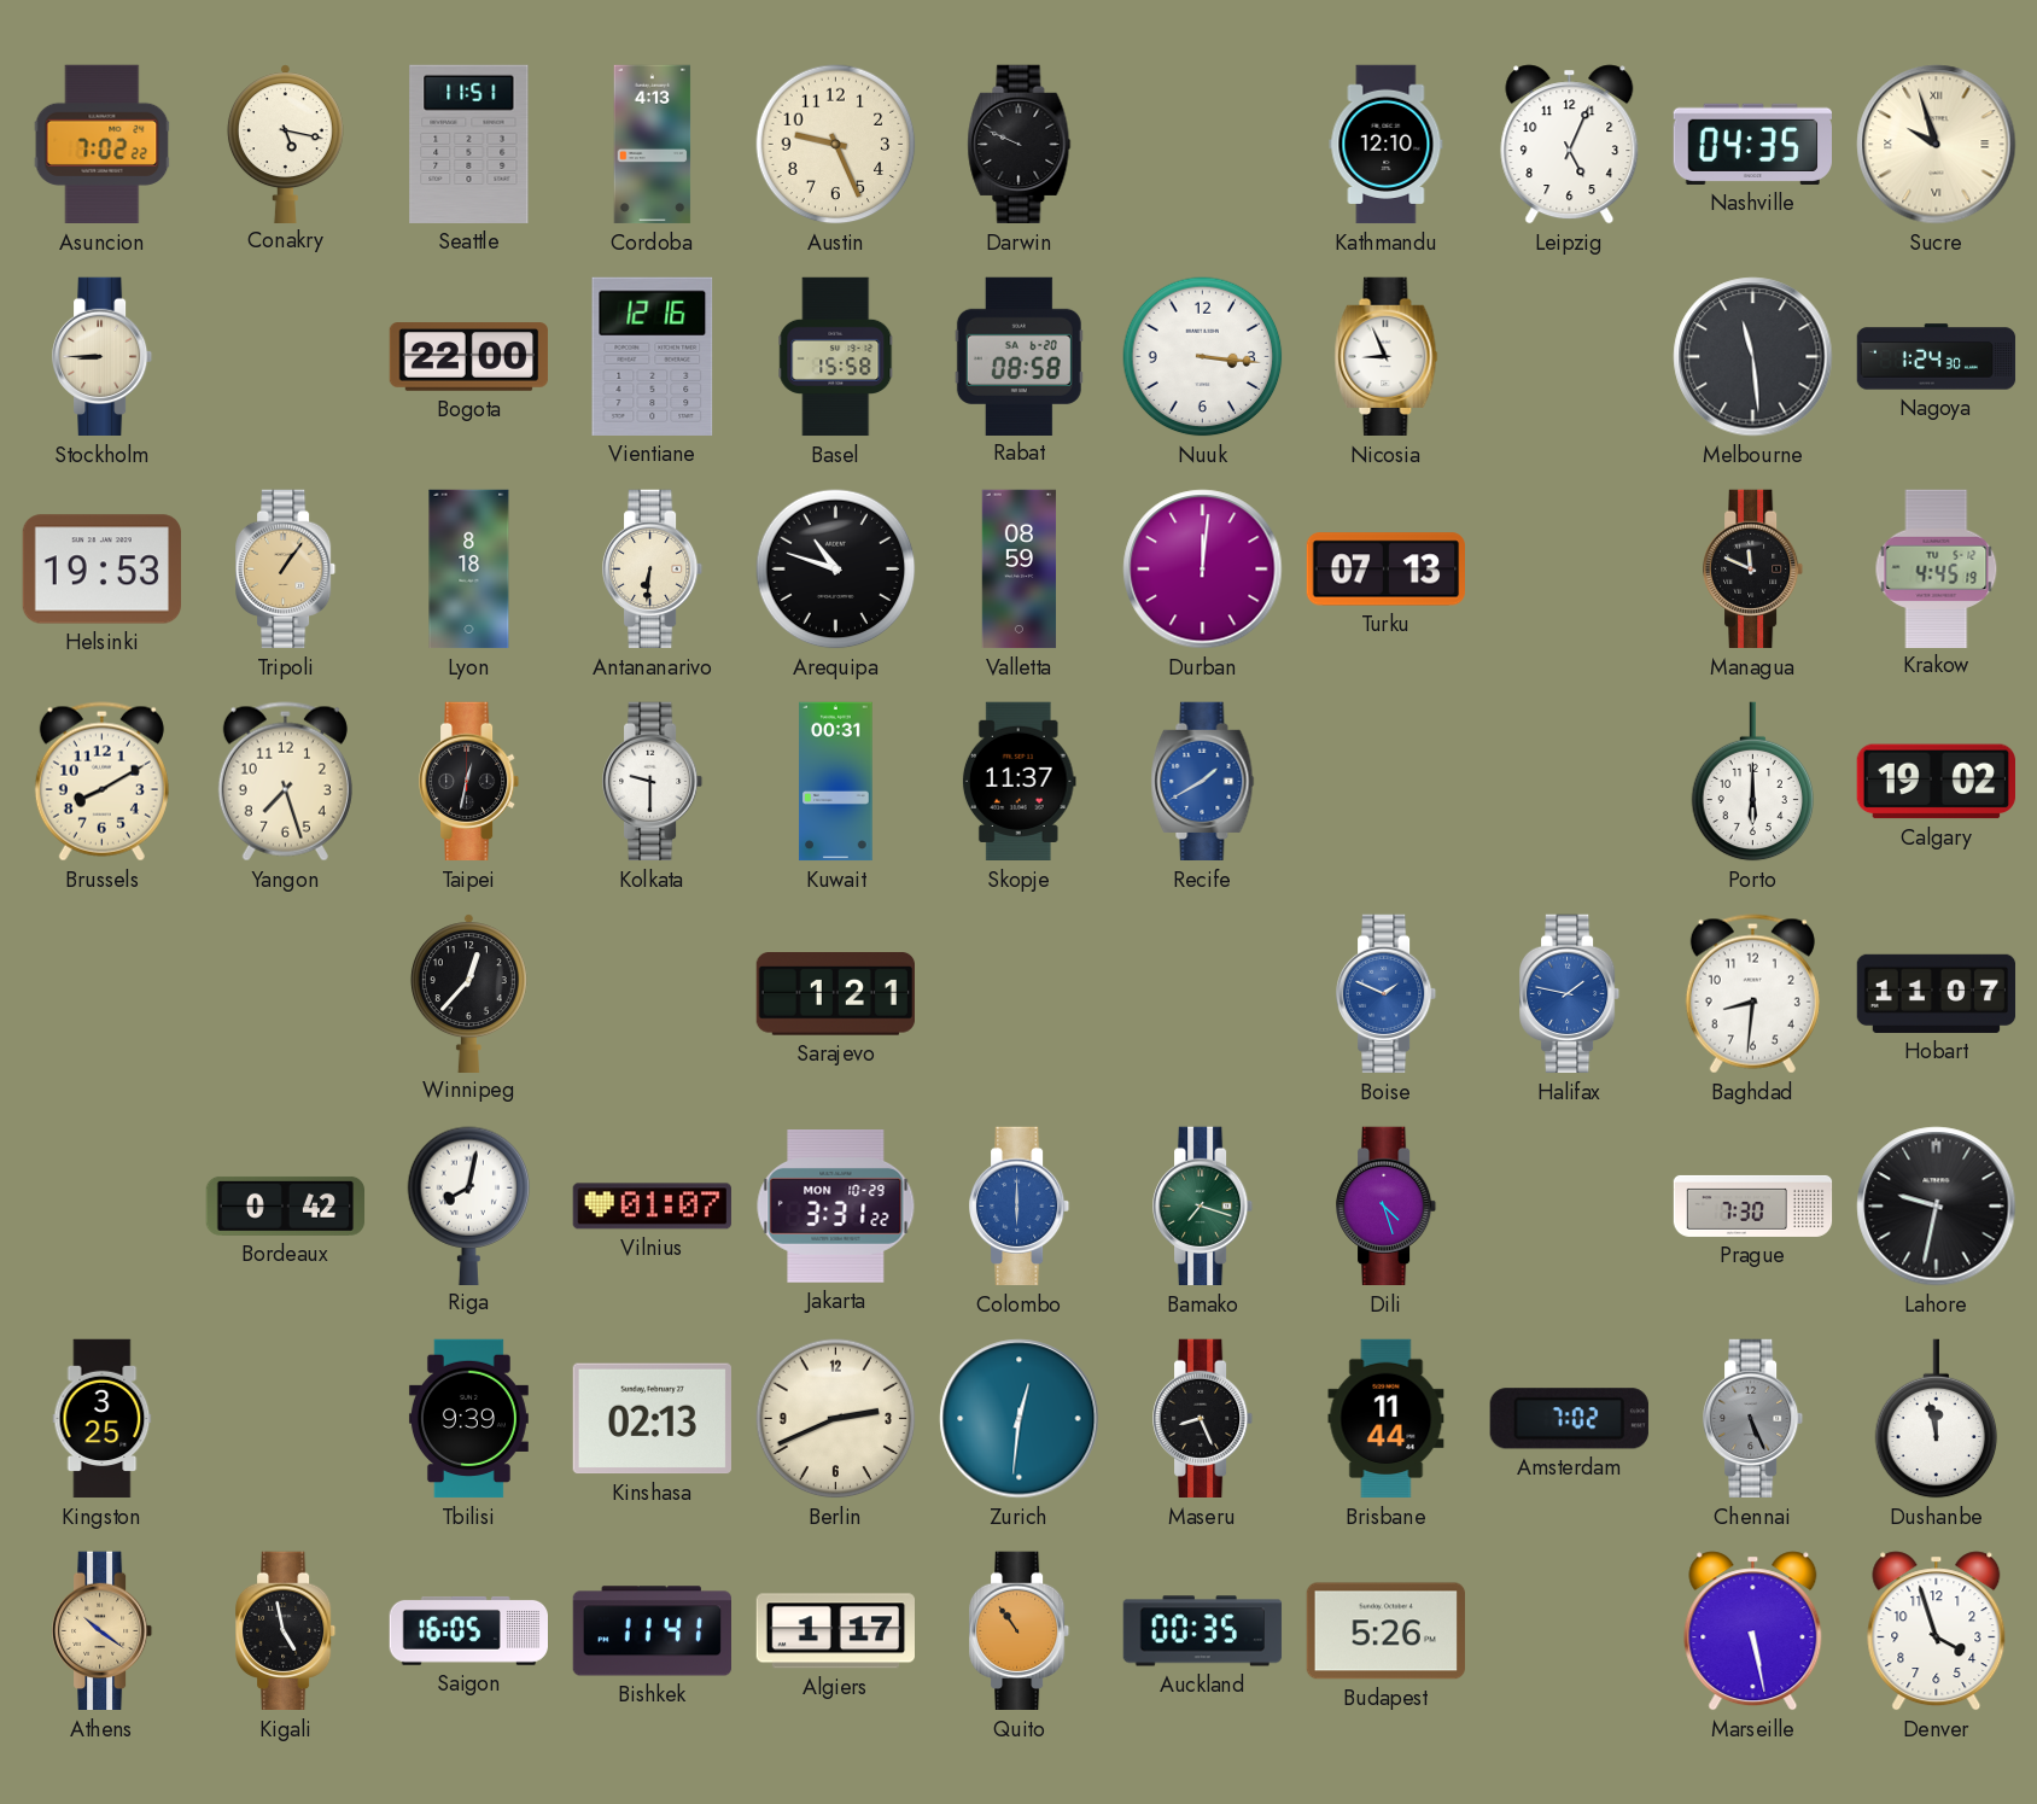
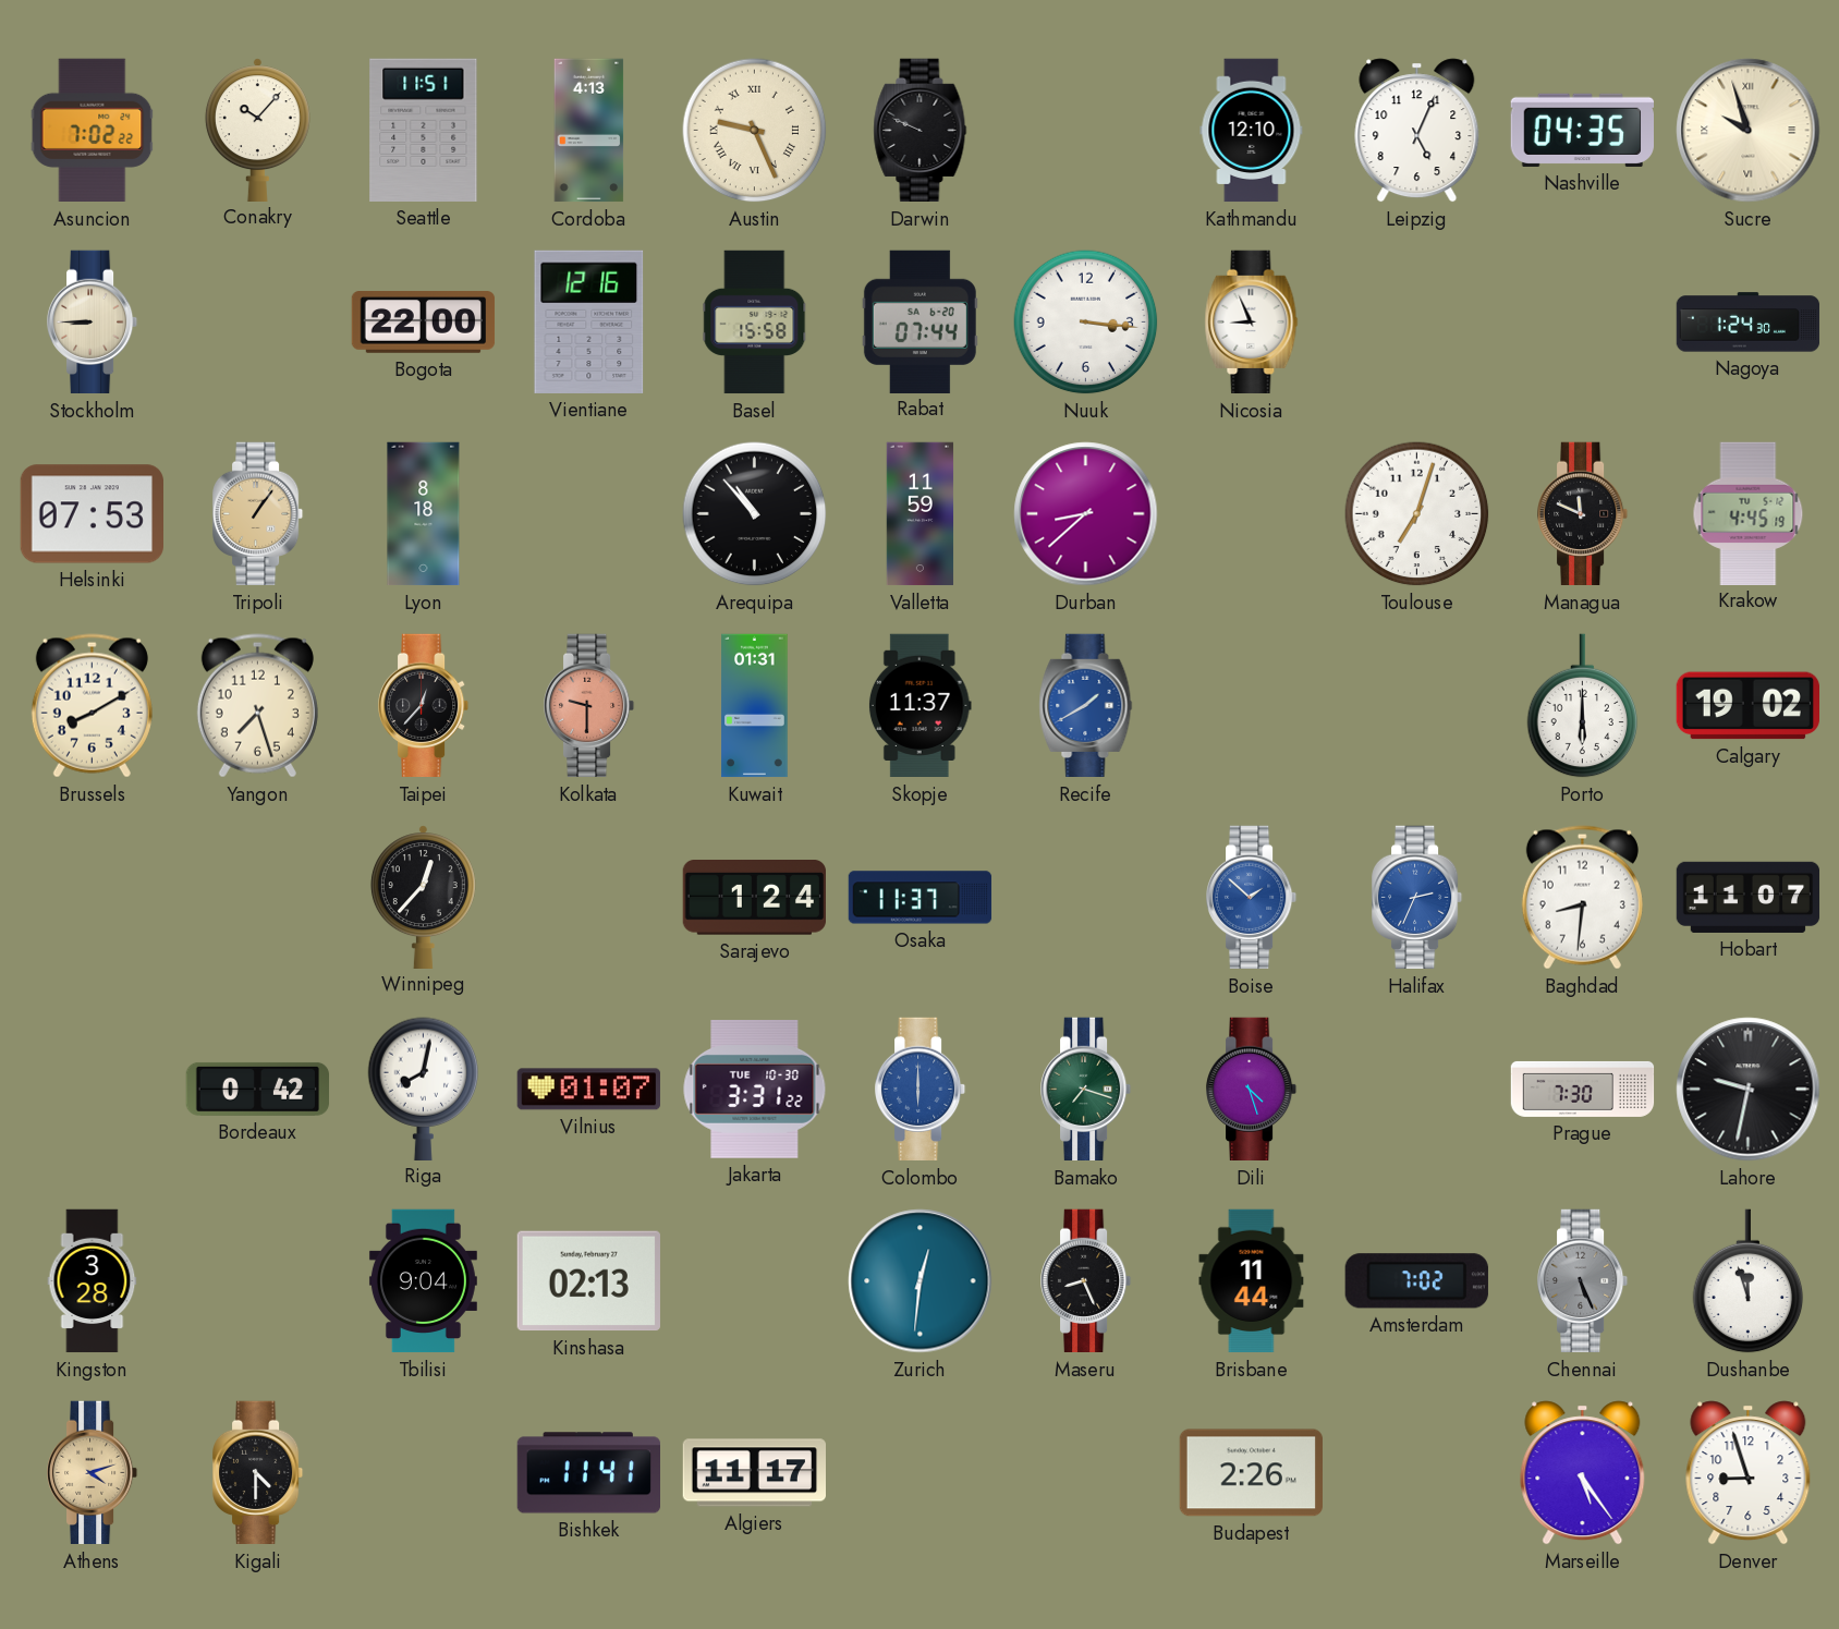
Conakry: 5:17 -> 10:07 (257, 130)
Austin numerals: Arabic -> Roman (755, 131)
Rabat: 08:58 -> 07:44 (919, 321)
Melbourne: 11:29 -> none (1753, 357)
Helsinki: 19:53 -> 07:53 (92, 514)
Antananarivo: 6:31 -> none (654, 570)
Arequipa: 10:48 -> 10:53 (755, 514)
Valletta: 08:59 -> 11:59 (921, 514)
Durban: 12:01 -> 8:38 (1086, 514)
Turku: 07:13 -> none (1385, 570)
Toulouse: none -> 7:03 (1417, 514)
Taipei: 12:32 -> 12:37 (425, 706)
Kolkata dial: white -> salmon (590, 706)
Kuwait: 00:31 -> 01:31 (755, 706)
Sarajevo: 1:21 -> 1:24 (754, 898)
Osaka: none -> 11:37 (921, 898)
Boise: 1:49 -> 1:52 (1253, 898)
Halifax: 1:47 -> 2:34 (1418, 898)
Jakarta date: MON 10-29 -> TUE 10-30 (755, 1090)
Kingston: 3:25 -> 3:28 (93, 1281)
Tbilisi: 9:39 -> 9:04 (423, 1281)
Berlin: 2:41 -> none (836, 1419)
Dushanbe: 11:58 -> 11:57 (1749, 1281)
Athens: 10:21 -> 4:12 (94, 1473)
Kigali: 4:58 -> 4:30 (259, 1473)
Saigon: 16:05 -> none (468, 1630)
Algiers: 1:17 -> 11:17 (754, 1473)
Quito: 10:54 -> none (1021, 1631)
Auckland: 00:35 -> none (1203, 1631)
Budapest: 5:26 -> 2:26 (1251, 1473)
Marseille: 5:28 -> 5:24 (1583, 1473)
Denver: 3:57 -> 8:57 (1749, 1473)
